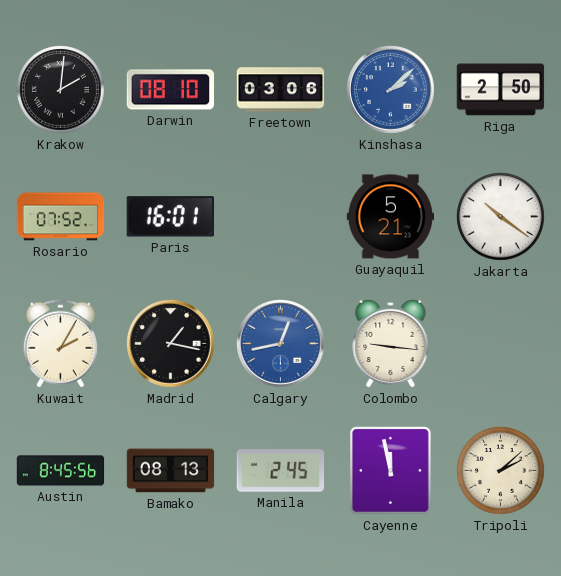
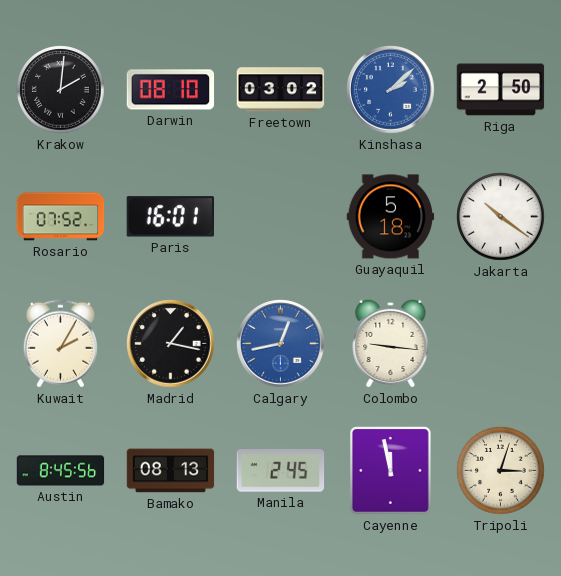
Freetown: 03:06 -> 03:02 (281, 90)
Guayaquil: 5:21 -> 5:18 (391, 217)
Tripoli: 2:08 -> 3:03 (501, 471)
